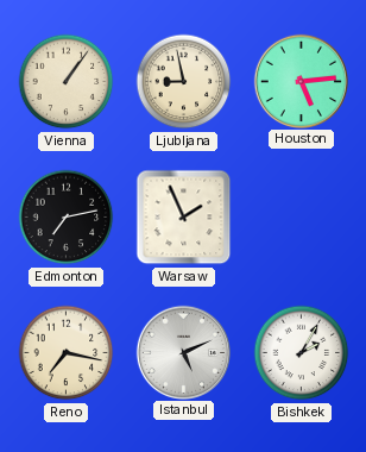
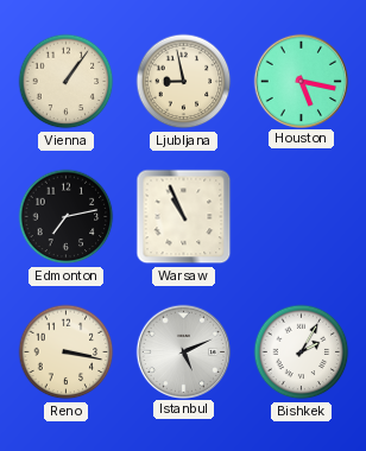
Houston: 5:14 -> 5:17 (301, 81)
Warsaw: 1:56 -> 10:56 (184, 217)
Reno: 7:17 -> 3:17 (67, 352)
